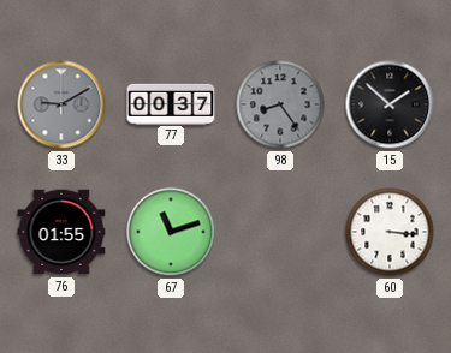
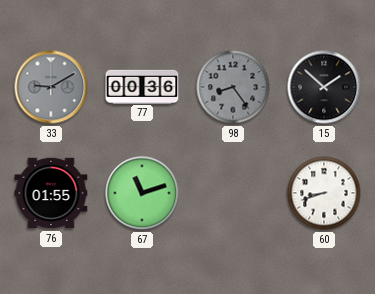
77: 00:37 -> 00:36 (142, 86)
60: 3:16 -> 8:42 (324, 193)
